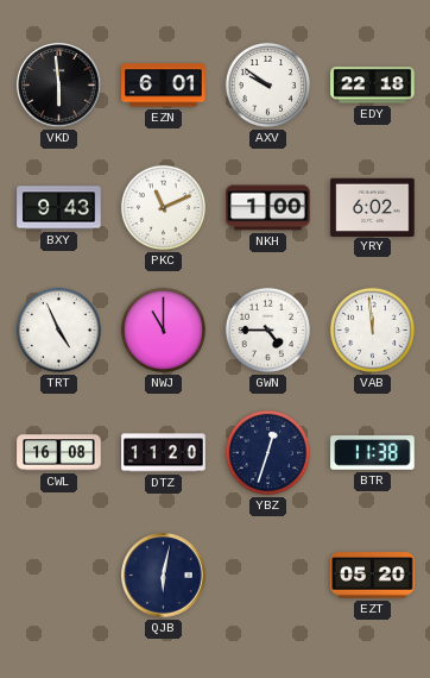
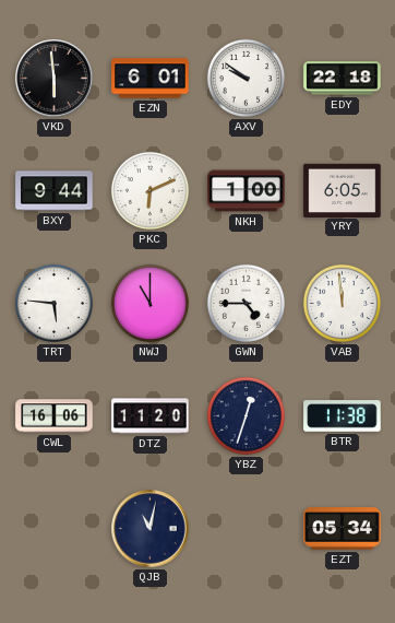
BXY: 9:43 -> 9:44 (55, 191)
PKC: 11:11 -> 6:11 (149, 190)
YRY: 6:02 -> 6:05 (343, 190)
TRT: 4:56 -> 5:46 (53, 303)
CWL: 16:08 -> 16:06 (55, 416)
QJB: 6:02 -> 11:02 (151, 529)
EZT: 05:20 -> 05:34 (343, 529)
